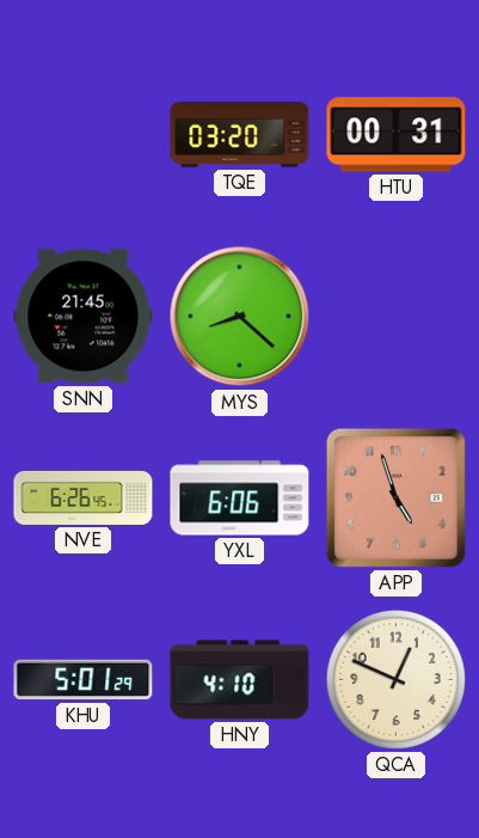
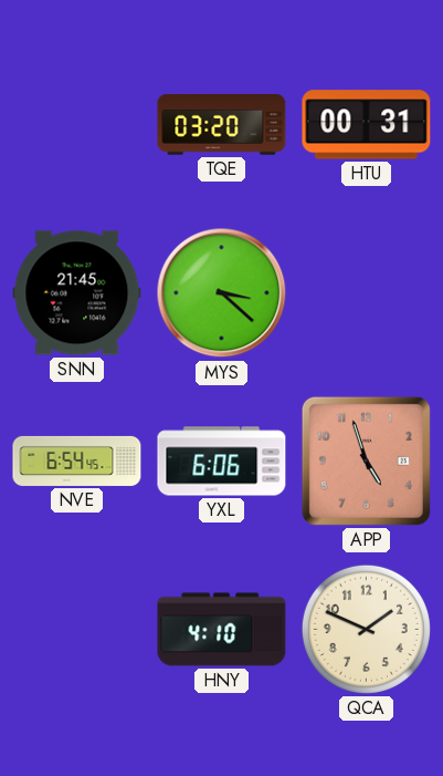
MYS: 8:22 -> 3:22 (222, 293)
NVE: 6:26 -> 6:54 (77, 461)
KHU: 5:01 -> none (84, 680)
QCA: 12:49 -> 1:49 (366, 629)
